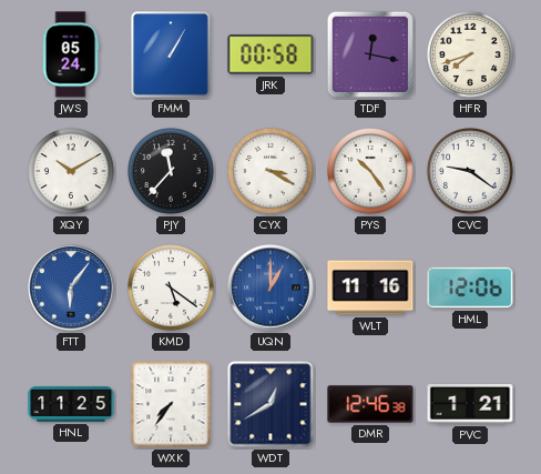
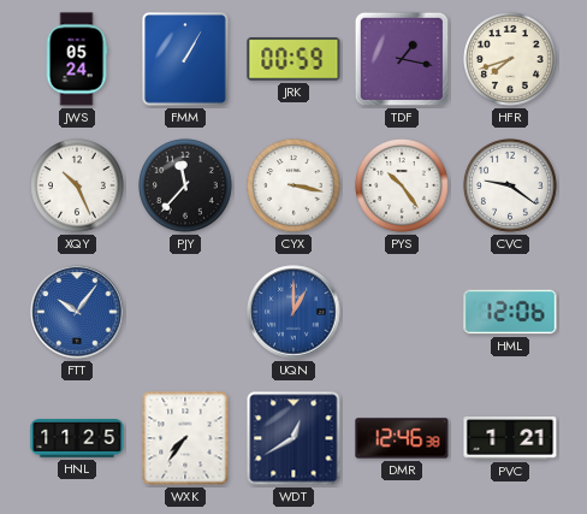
JRK: 00:58 -> 00:59 (293, 59)
TDF: 12:17 -> 1:17 (402, 59)
XQY: 10:10 -> 10:26 (78, 187)
CYX: 3:20 -> 3:17 (295, 187)
FTT: 6:06 -> 10:06 (77, 312)
KMD: 5:21 -> none (172, 289)
WLT: 11:16 -> none (370, 288)
